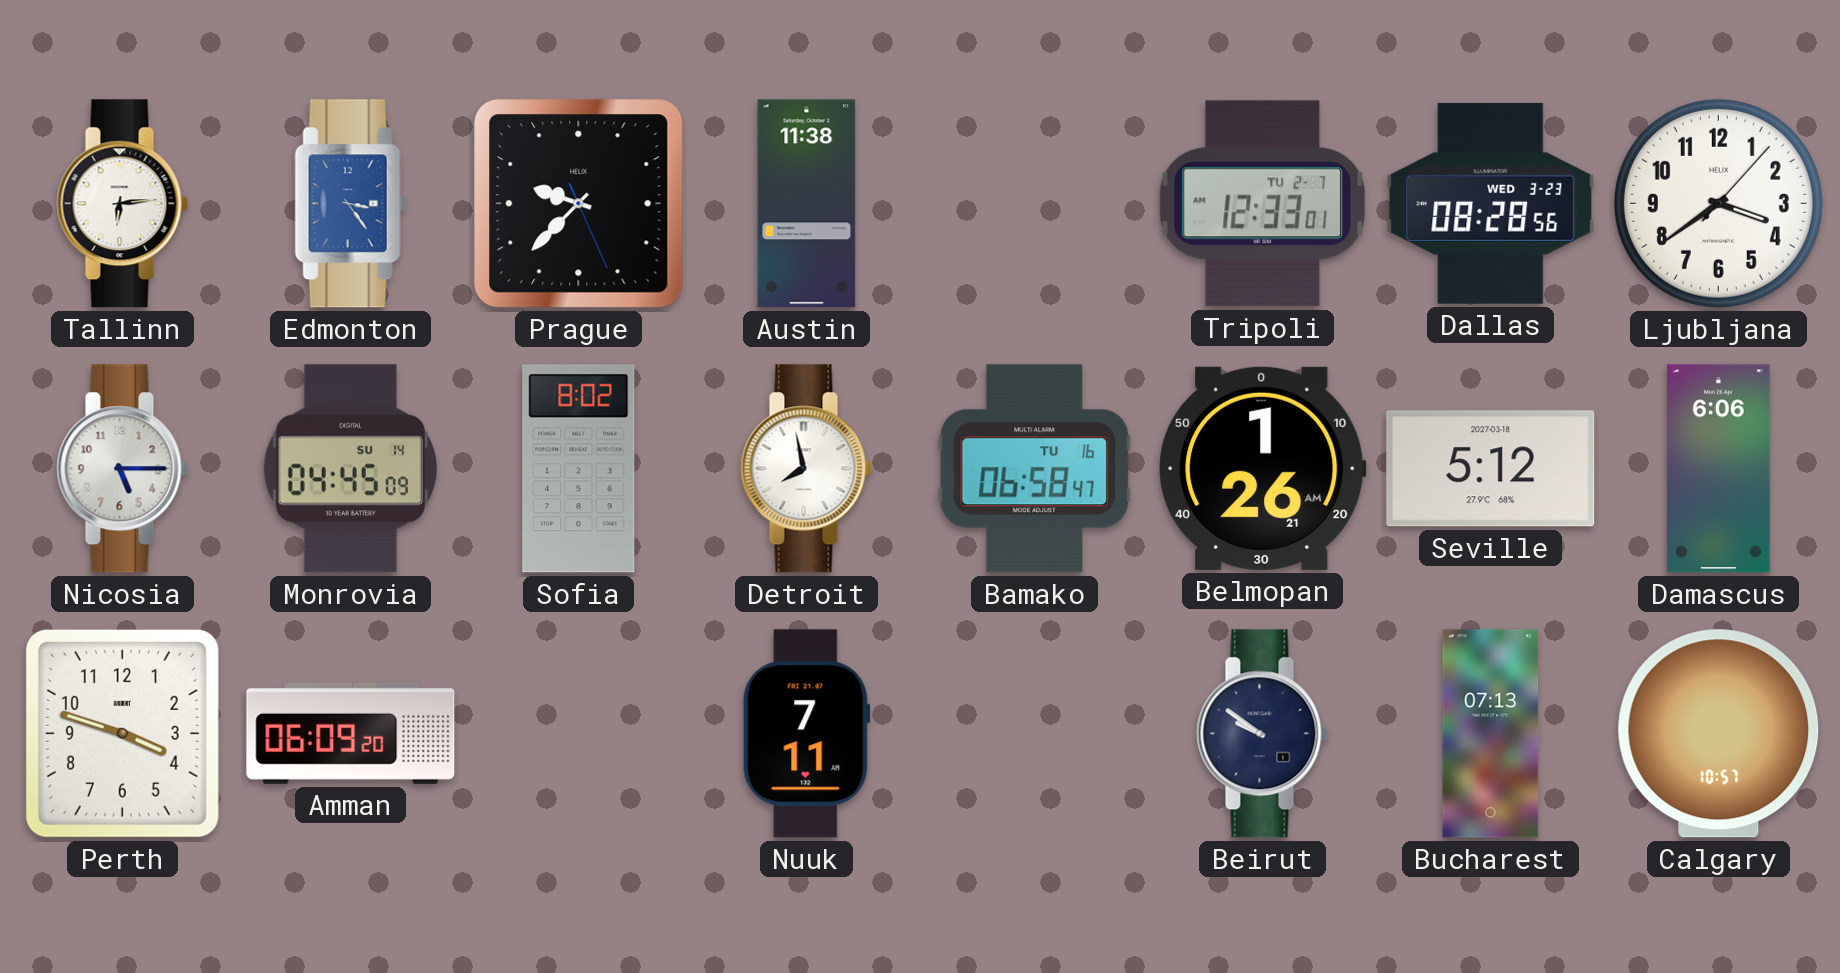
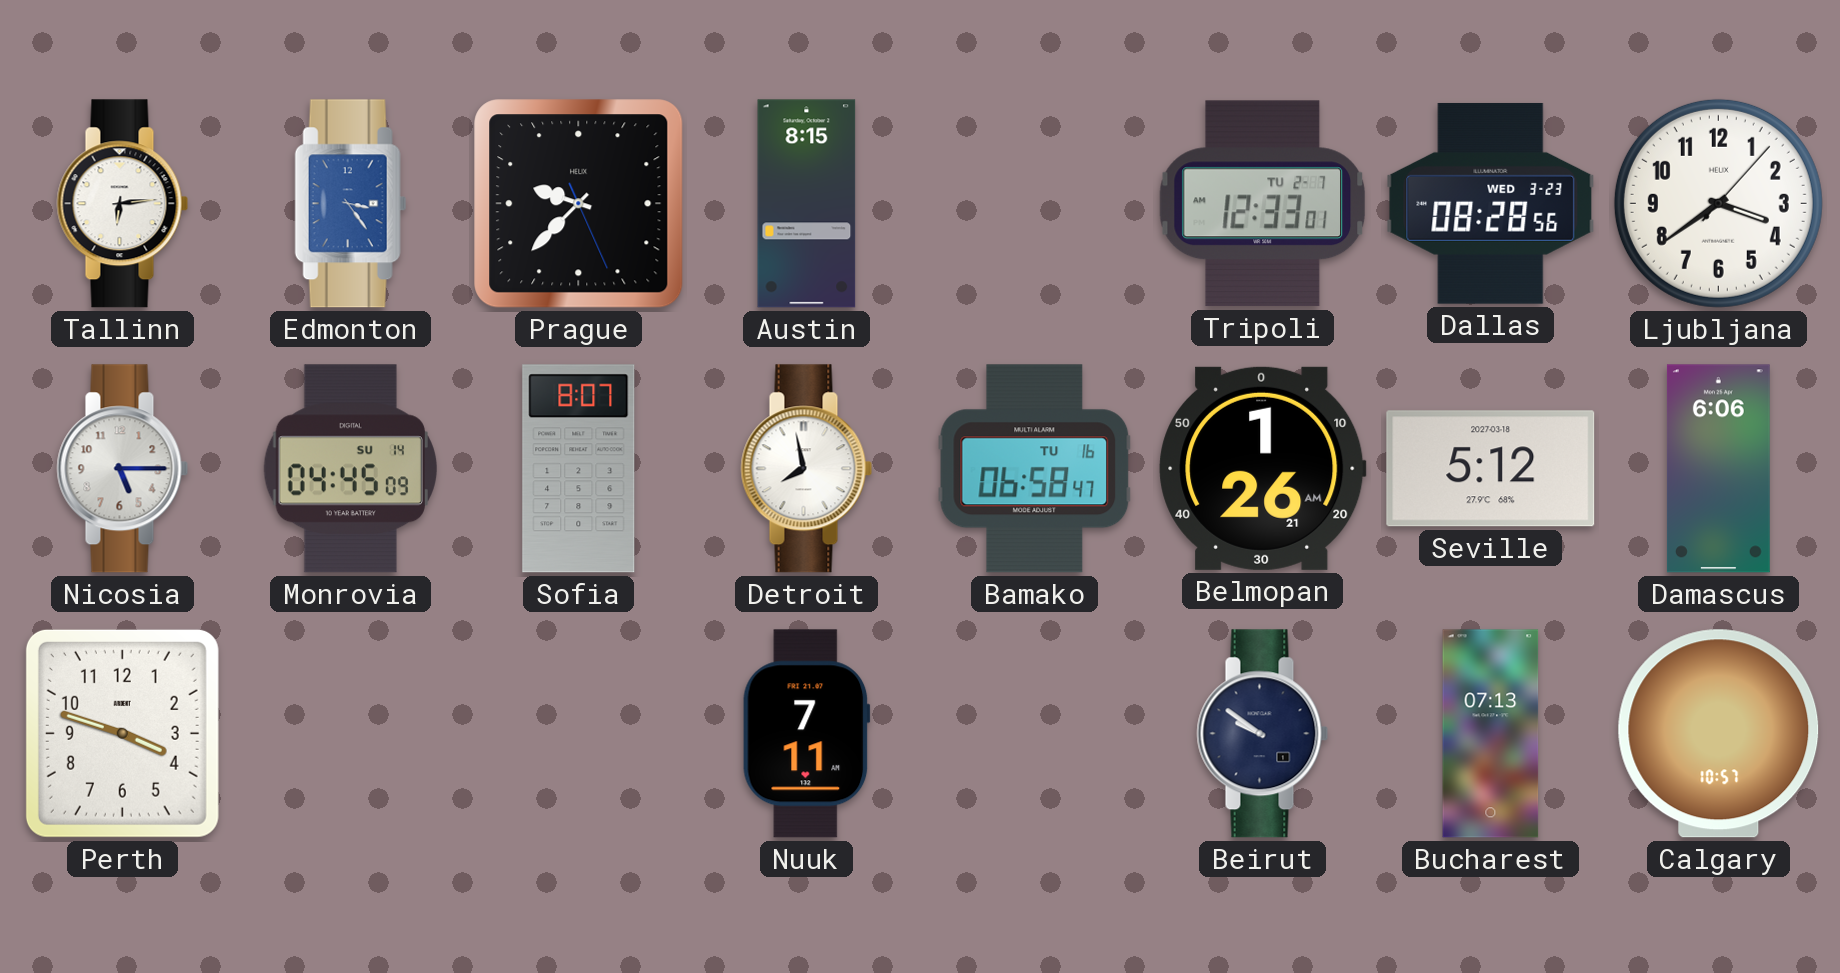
Austin: 11:38 -> 8:15 (807, 204)
Sofia: 8:02 -> 8:07 (579, 469)
Amman: 06:09 -> none (351, 733)
